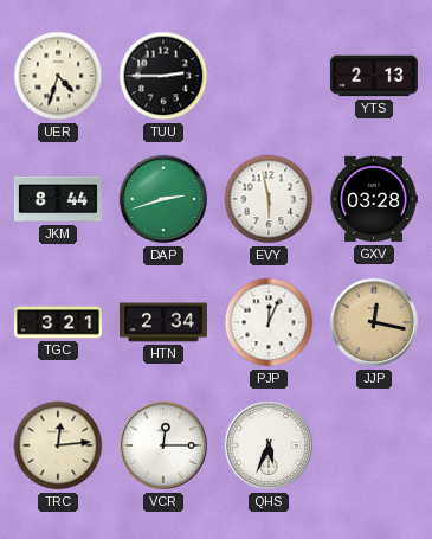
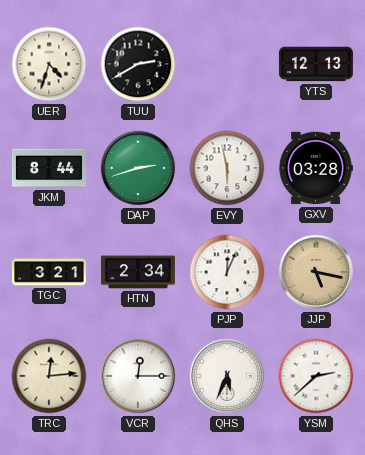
TUU: 2:45 -> 2:40 (138, 64)
YTS: 2:13 -> 12:13 (316, 64)
JJP: 12:17 -> 5:17 (316, 272)
YSM: none -> 2:38 (316, 376)
